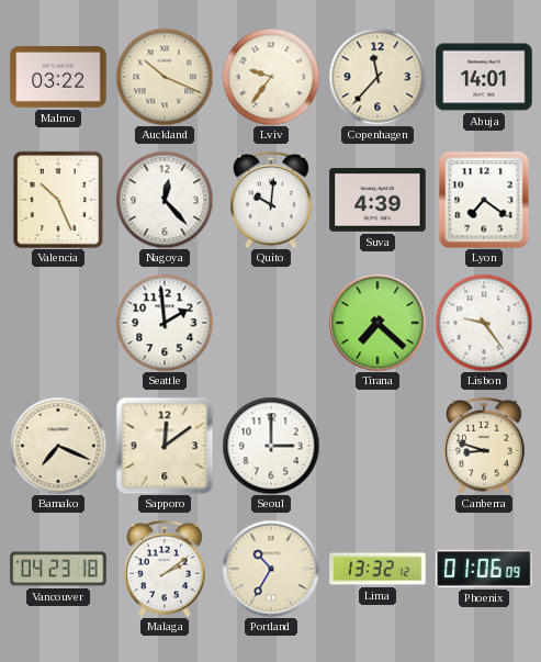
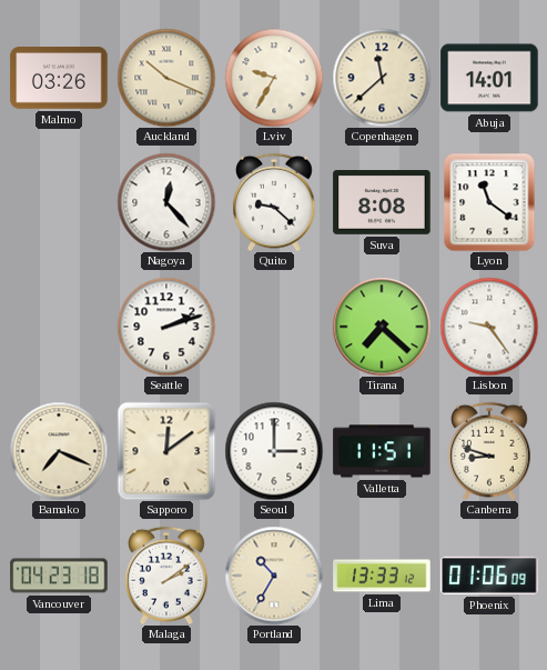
Malmo: 03:22 -> 03:26 (59, 78)
Lviv: 9:36 -> 9:35 (274, 78)
Copenhagen: 11:37 -> 11:38 (382, 78)
Valencia: 10:26 -> none (58, 200)
Quito: 10:01 -> 9:22 (274, 202)
Suva: 4:39 -> 8:08 (382, 203)
Lyon: 7:21 -> 11:21 (489, 202)
Seattle: 1:59 -> 2:12 (166, 327)
Valletta: none -> 11:51 (382, 451)
Lima: 13:32 -> 13:33 (382, 576)
